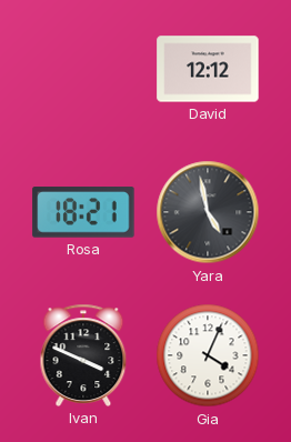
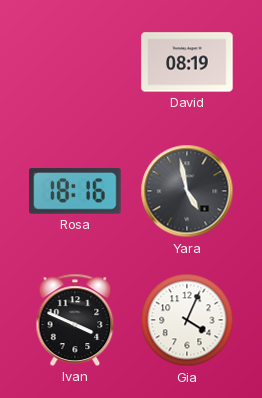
David: 12:12 -> 08:19 (187, 62)
Rosa: 18:21 -> 18:16 (75, 191)
